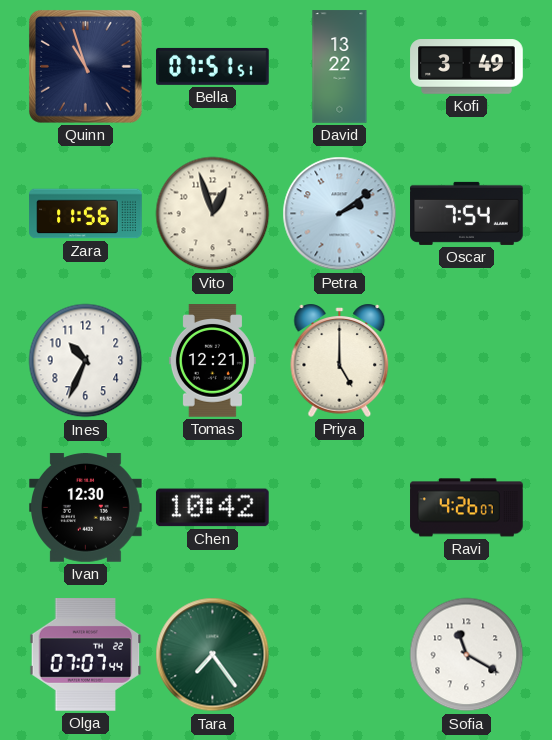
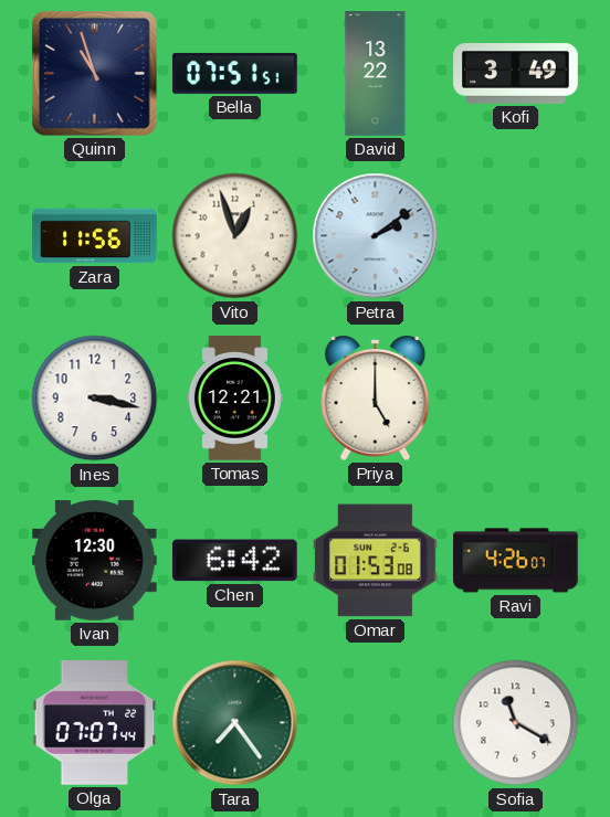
Oscar: 7:54 -> none (467, 213)
Ines: 10:34 -> 3:17 (95, 399)
Chen: 10:42 -> 6:42 (234, 561)
Omar: none -> 01:53 (376, 561)
